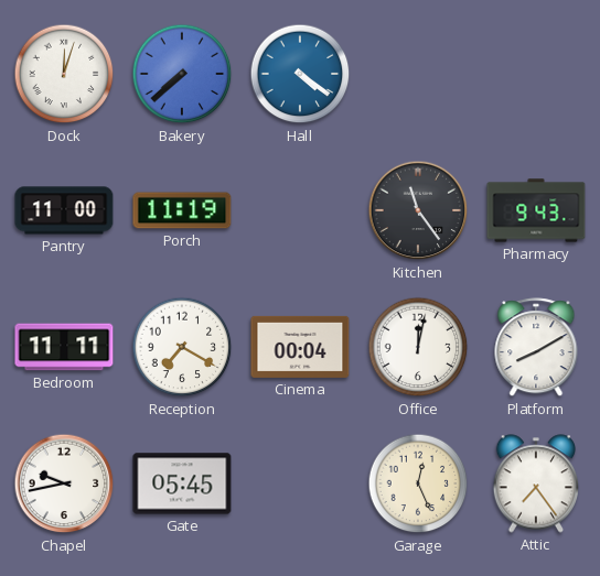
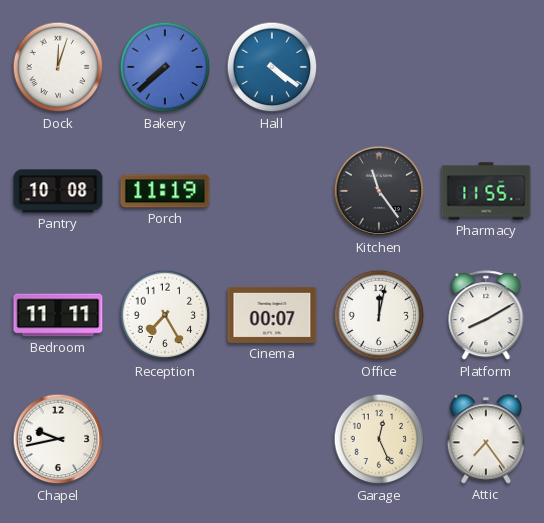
Pantry: 11:00 -> 10:08 (58, 191)
Pharmacy: 9:43 -> 11:55 (486, 191)
Reception: 7:20 -> 7:25 (165, 315)
Cinema: 00:04 -> 00:07 (272, 315)
Gate: 05:45 -> none (182, 483)
